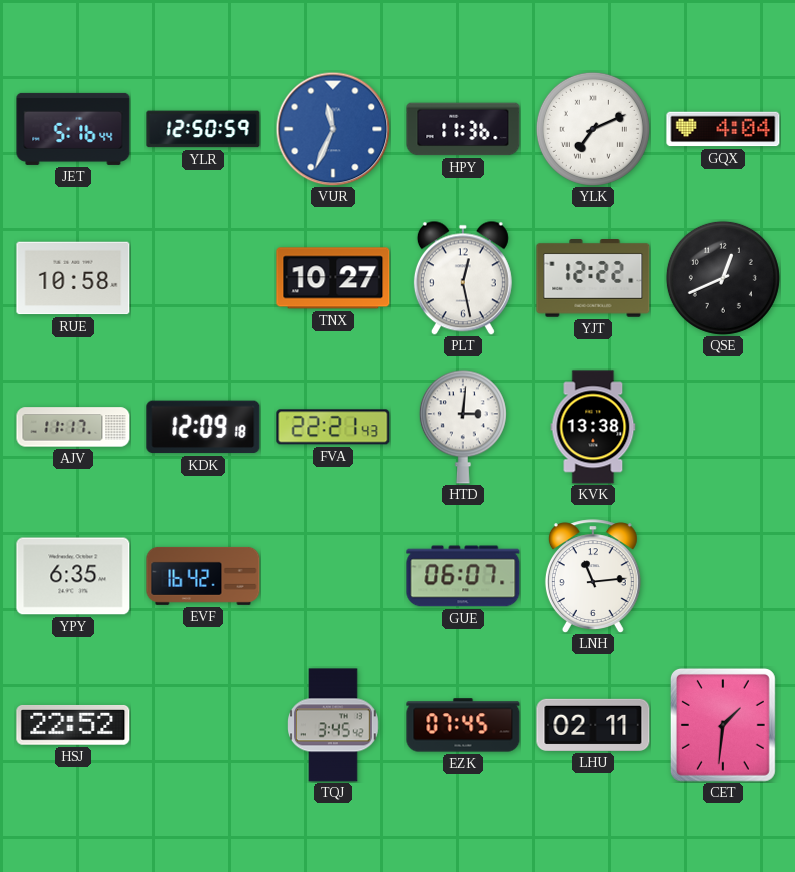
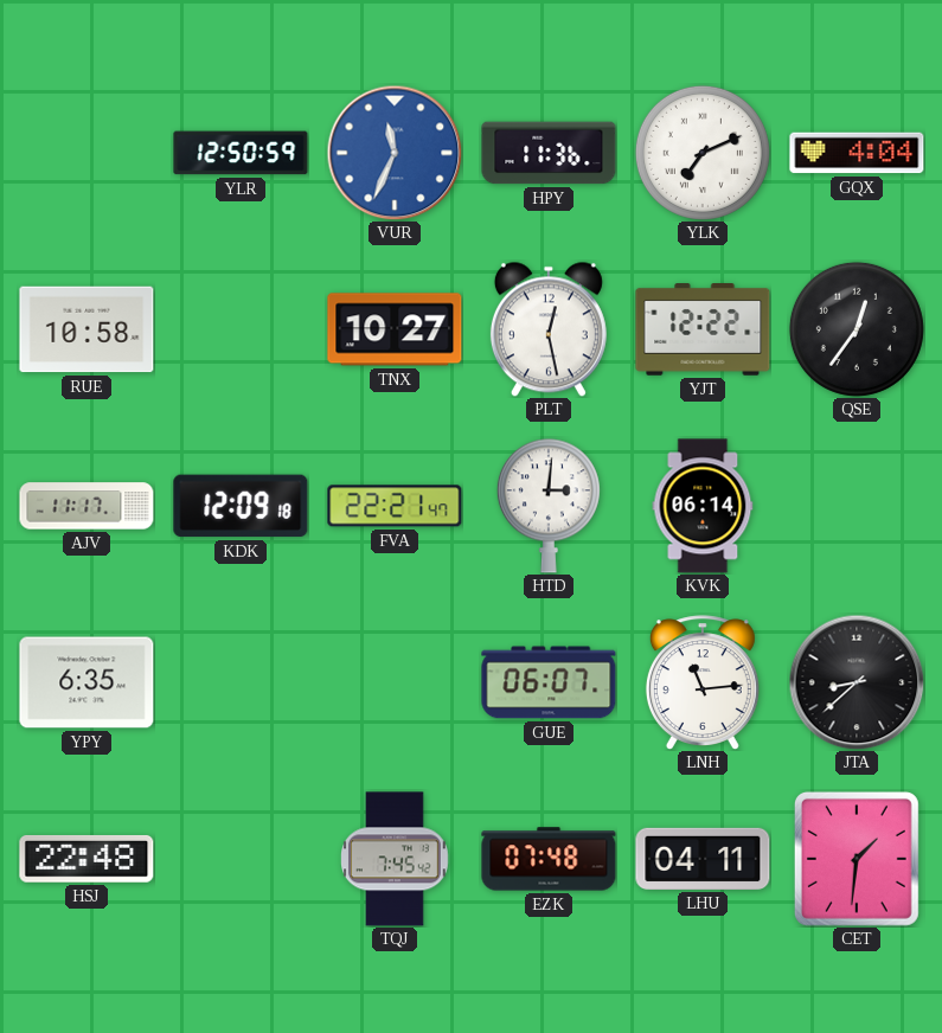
JET: 5:16 -> none (73, 129)
QSE: 12:41 -> 12:36 (857, 329)
FVA: 22:21:43 -> 22:21:47 (395, 506)
KVK: 13:38 -> 06:14 (703, 506)
EVF: 16:42 -> none (203, 576)
JTA: none -> 8:38 (857, 682)
HSJ: 22:52 -> 22:48 (86, 859)
TQJ: 3:45 -> 7:45 (396, 859)
EZK: 07:45 -> 07:48 (549, 859)
LHU: 02:11 -> 04:11 (703, 859)
